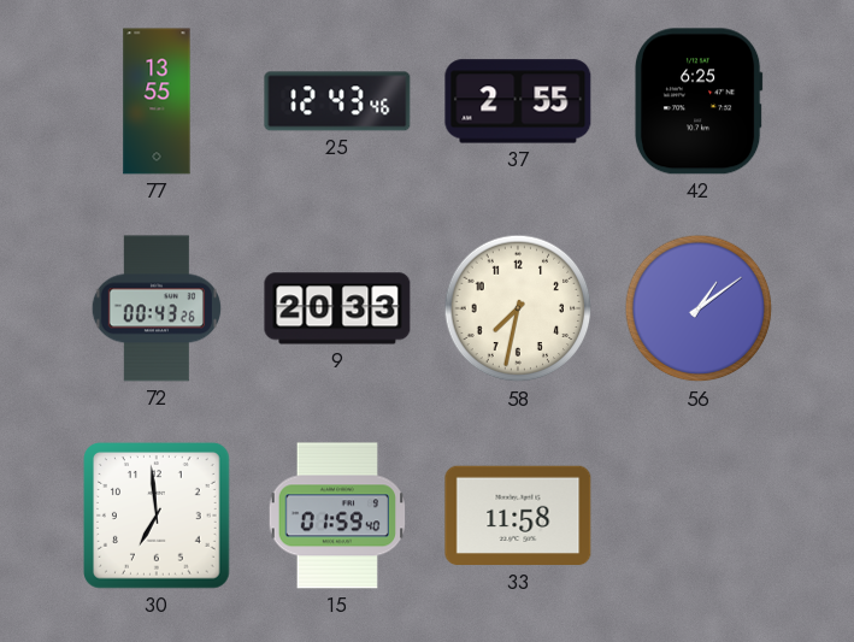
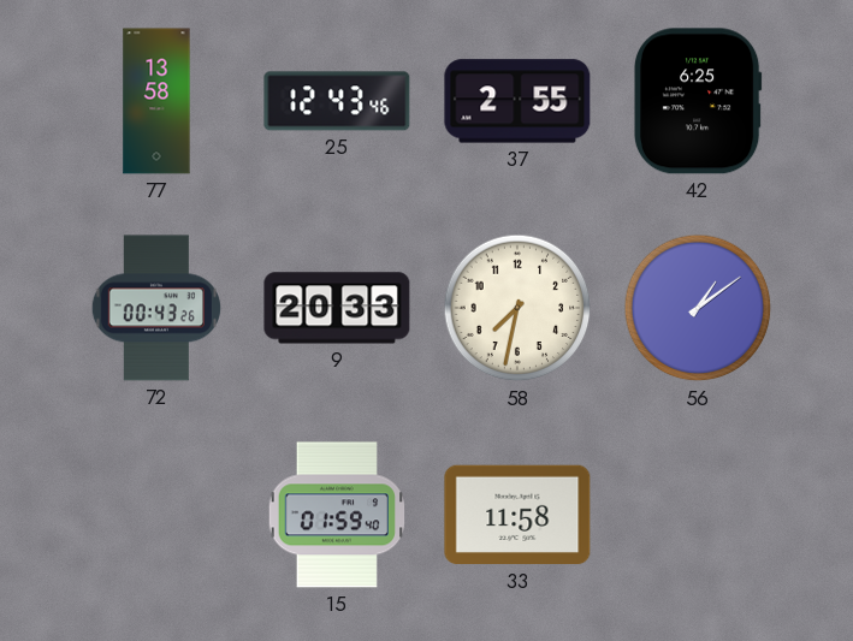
77: 13:55 -> 13:58 (156, 101)
30: 6:59 -> none (157, 516)
